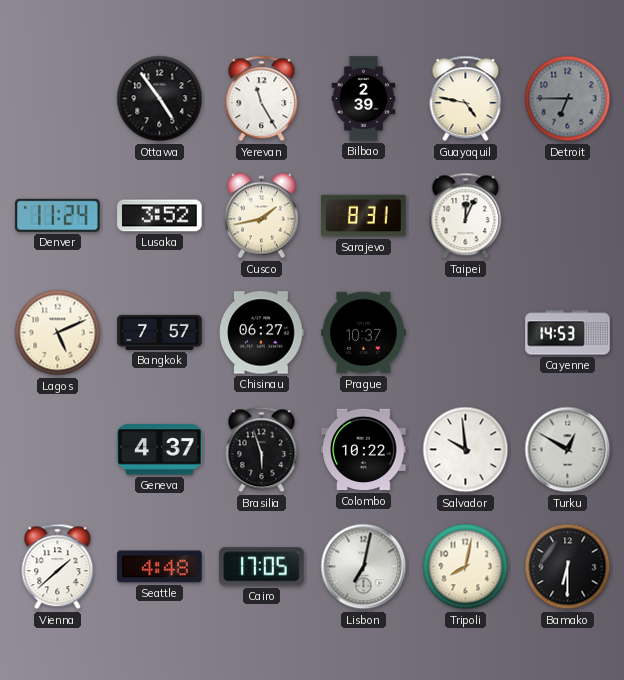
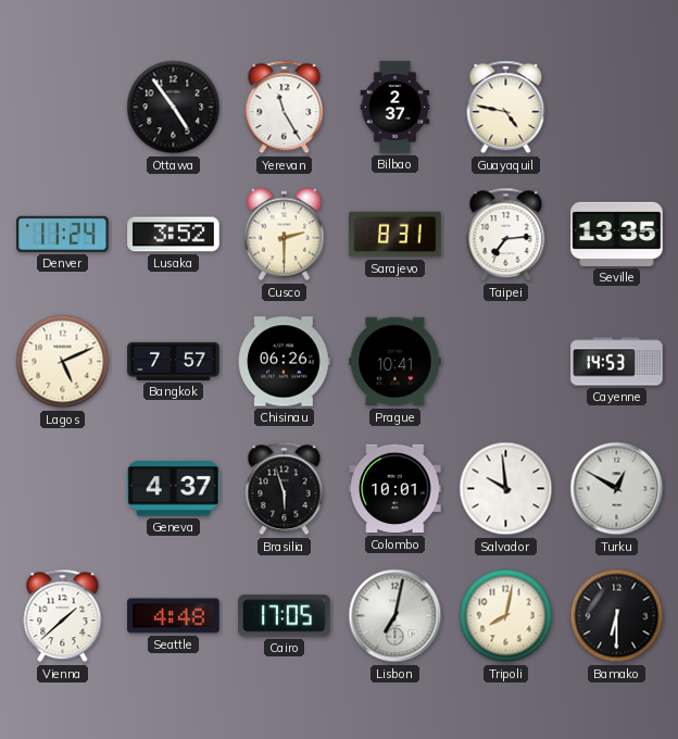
Bilbao: 2:39 -> 2:37 (395, 108)
Detroit: 6:45 -> none (568, 99)
Cusco: 1:43 -> 2:30 (284, 235)
Taipei: 12:04 -> 7:14 (506, 235)
Seville: none -> 13:35 (617, 234)
Chisinau: 06:27 -> 06:26 (285, 362)
Prague: 10:37 -> 10:41 (395, 362)
Colombo: 10:22 -> 10:01 (395, 489)
